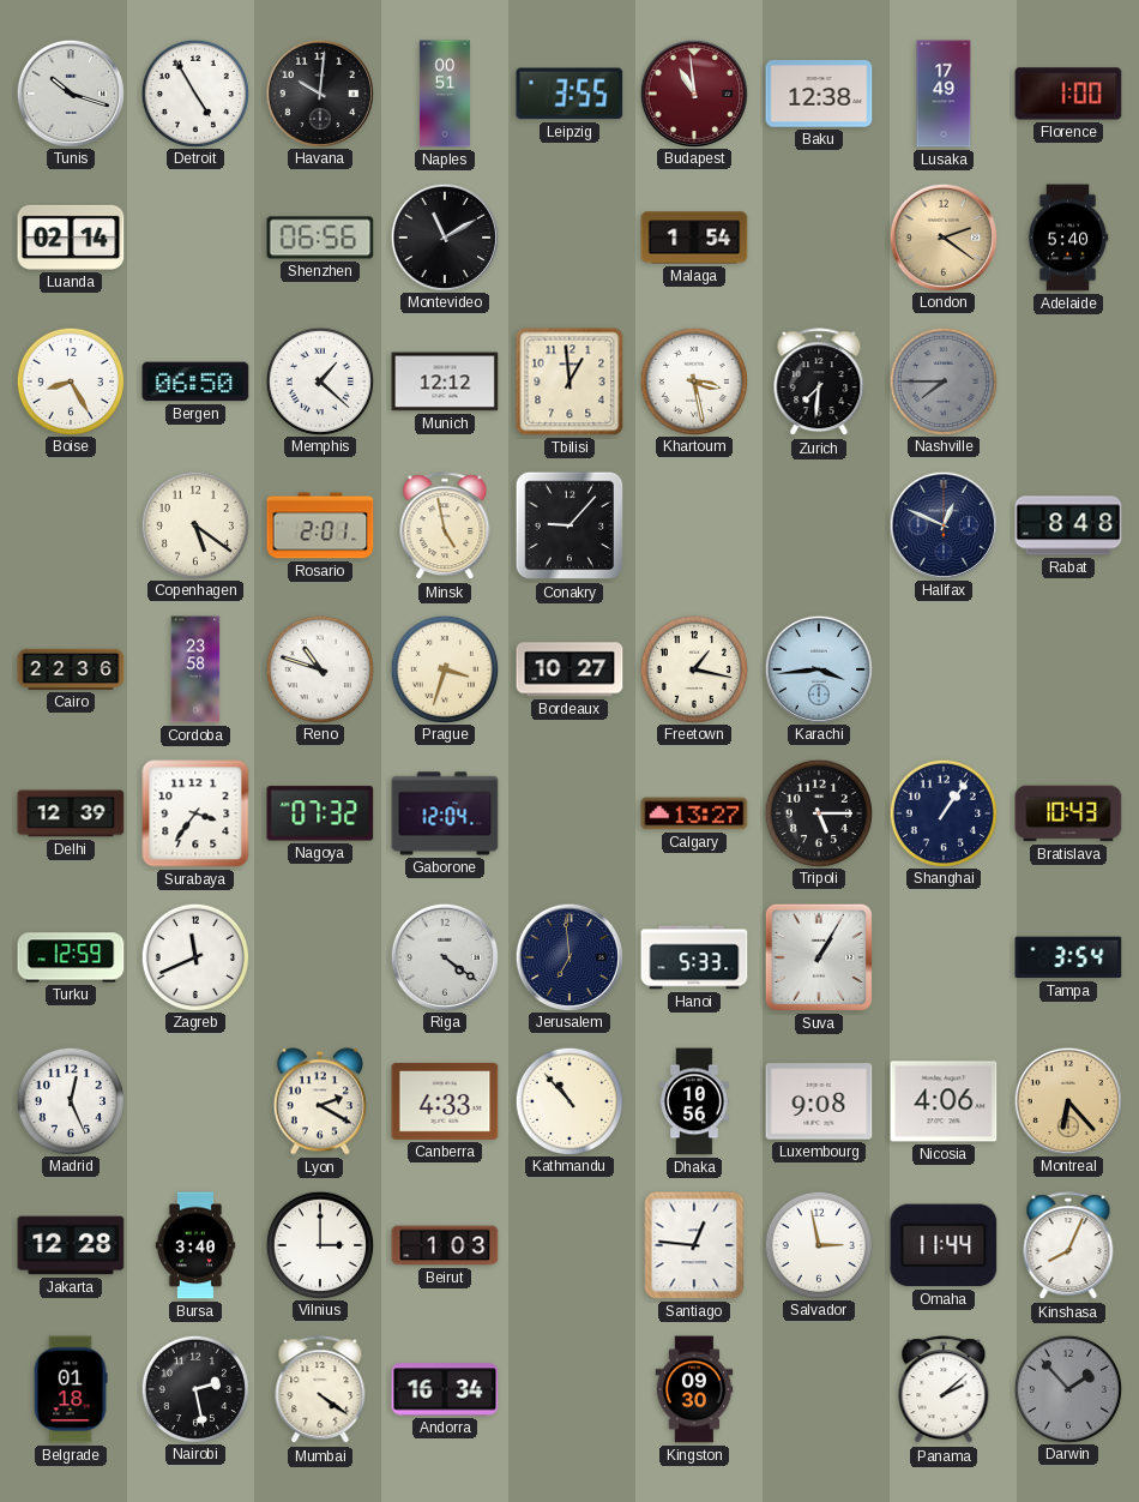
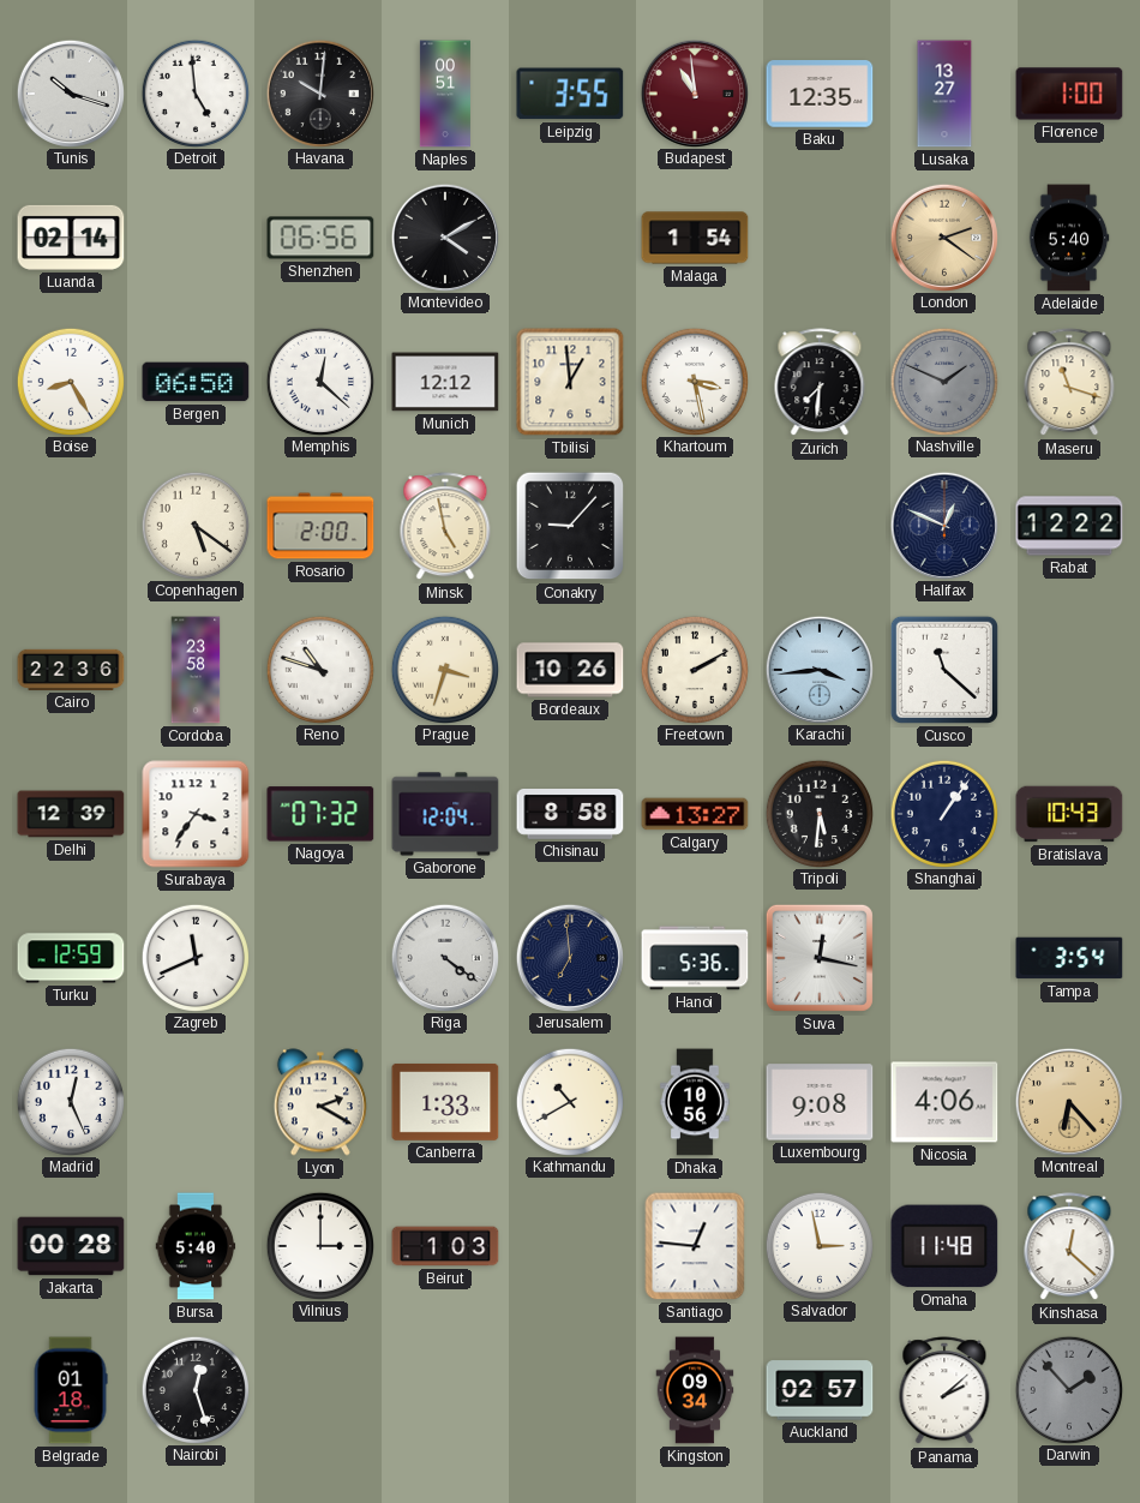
Detroit: 4:55 -> 4:59 (194, 92)
Baku: 12:38 -> 12:35 (820, 94)
Lusaka: 17:49 -> 13:27 (944, 94)
Montevideo: 11:10 -> 4:10 (444, 236)
Memphis: 1:22 -> 12:22 (319, 381)
Nashville: 7:45 -> 1:49 (943, 381)
Maseru: none -> 11:18 (1069, 383)
Rosario: 2:01 -> 2:00 (320, 526)
Rabat: 8:48 -> 12:22 (1069, 526)
Bordeaux: 10:27 -> 10:26 (570, 670)
Freetown: 1:17 -> 2:10 (694, 669)
Cusco: none -> 11:22 (944, 670)
Chisinau: none -> 8:58 (570, 814)
Tripoli: 5:15 -> 5:31 (818, 813)
Hanoi: 5:33 -> 5:36 (695, 958)
Suva: 1:05 -> 12:17 (820, 958)
Canberra: 4:33 -> 1:33 (445, 1102)
Kathmandu: 10:53 -> 10:40 (569, 1101)
Jakarta: 12:28 -> 00:28 (71, 1246)
Bursa: 3:40 -> 5:40 (196, 1246)
Omaha: 11:44 -> 11:48 (944, 1246)
Kinshasa: 8:04 -> 12:22 (1069, 1247)
Nairobi: 2:28 -> 12:27 (194, 1389)
Mumbai: 4:21 -> none (320, 1390)
Andorra: 16:34 -> none (445, 1389)
Kingston: 09:30 -> 09:34 (695, 1390)
Auckland: none -> 02:57 (820, 1390)
